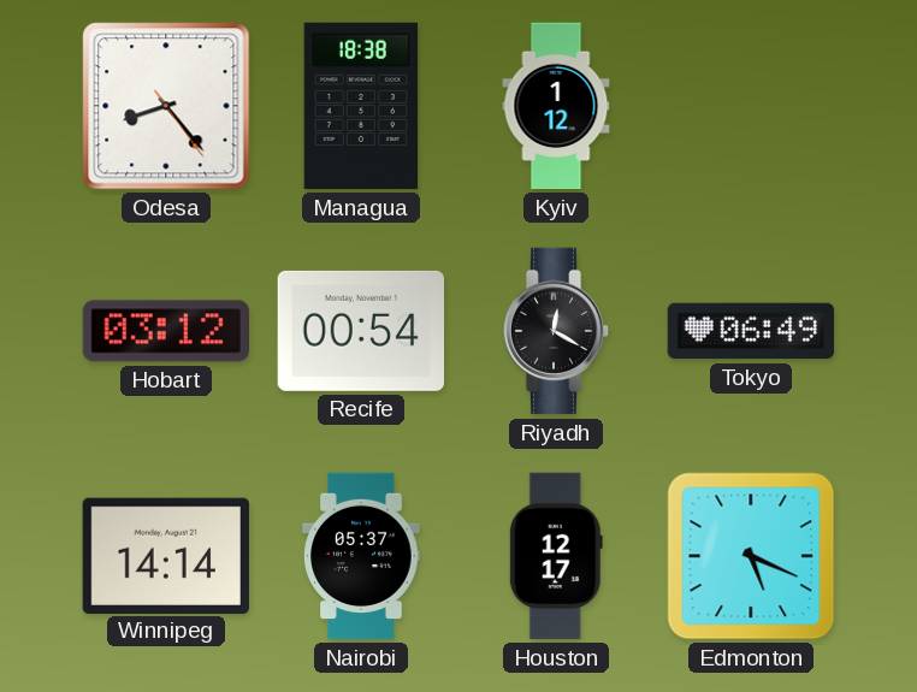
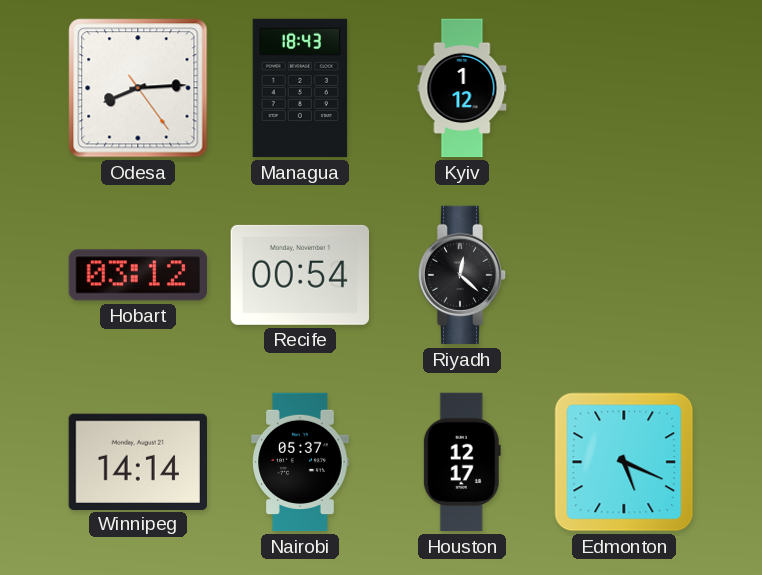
Odesa: 8:23 -> 8:14 (138, 88)
Managua: 18:38 -> 18:43 (300, 88)
Riyadh: 12:20 -> 12:22 (462, 275)
Tokyo: 06:49 -> none (751, 331)
